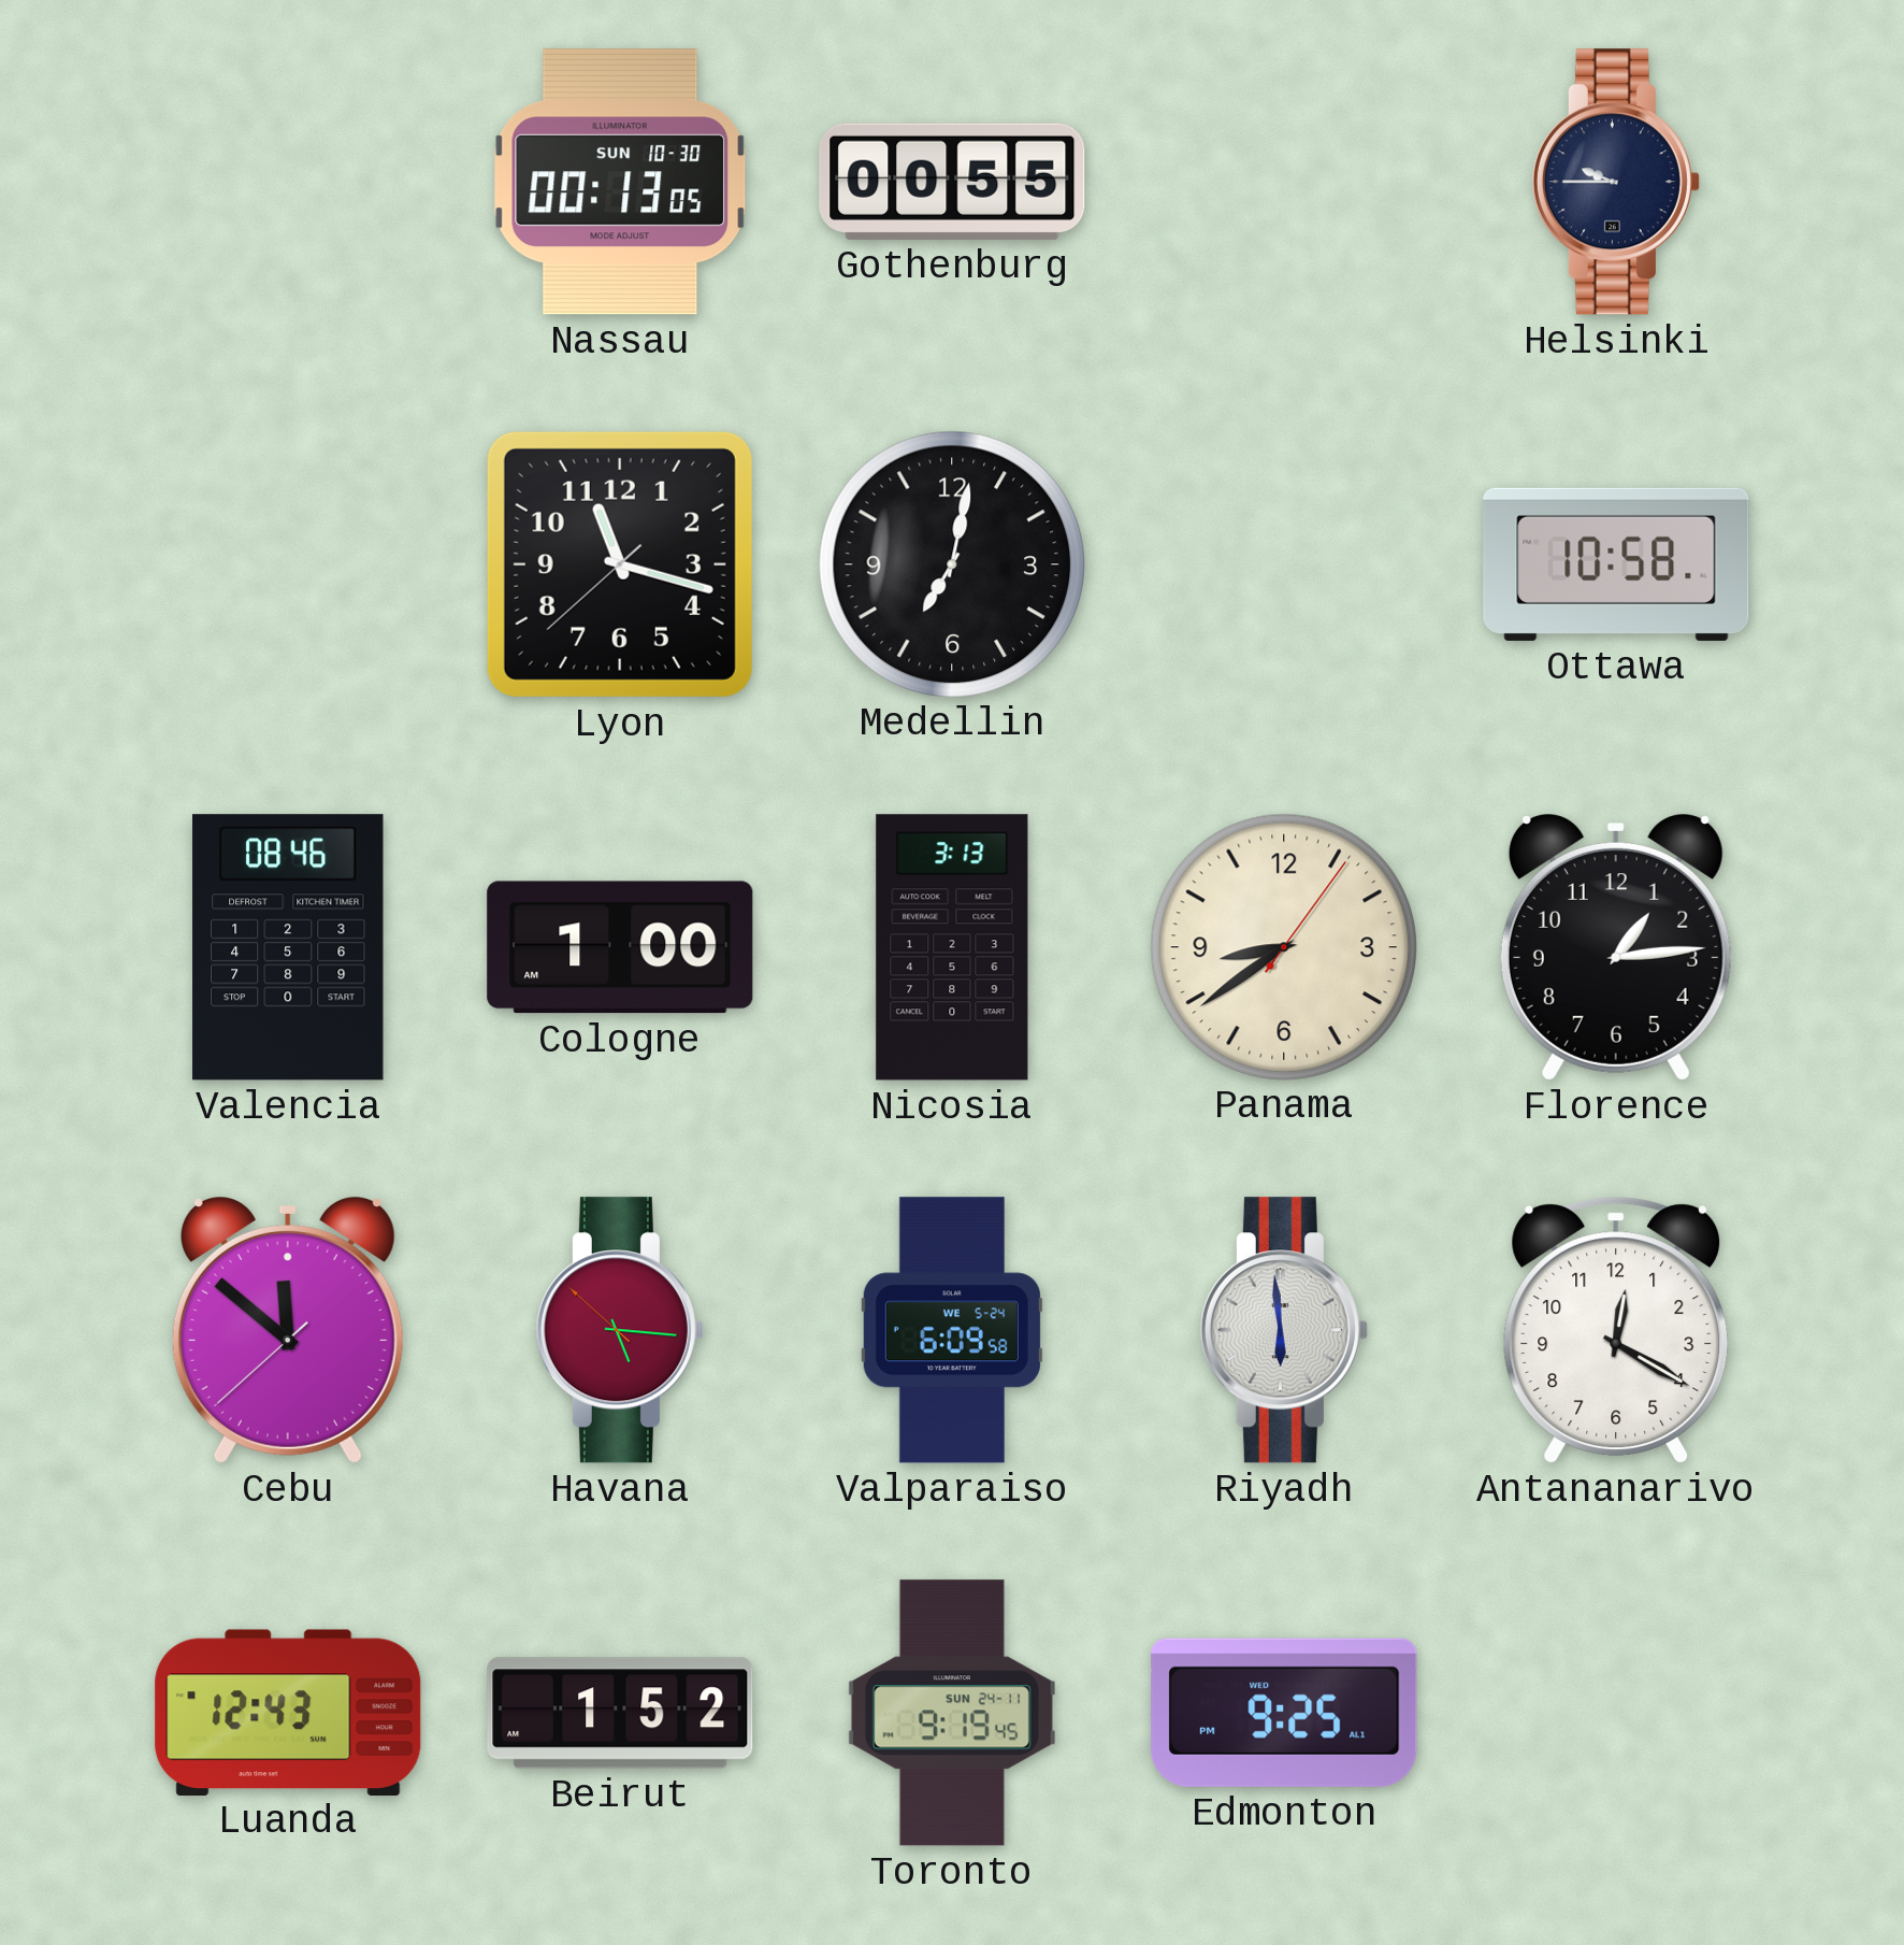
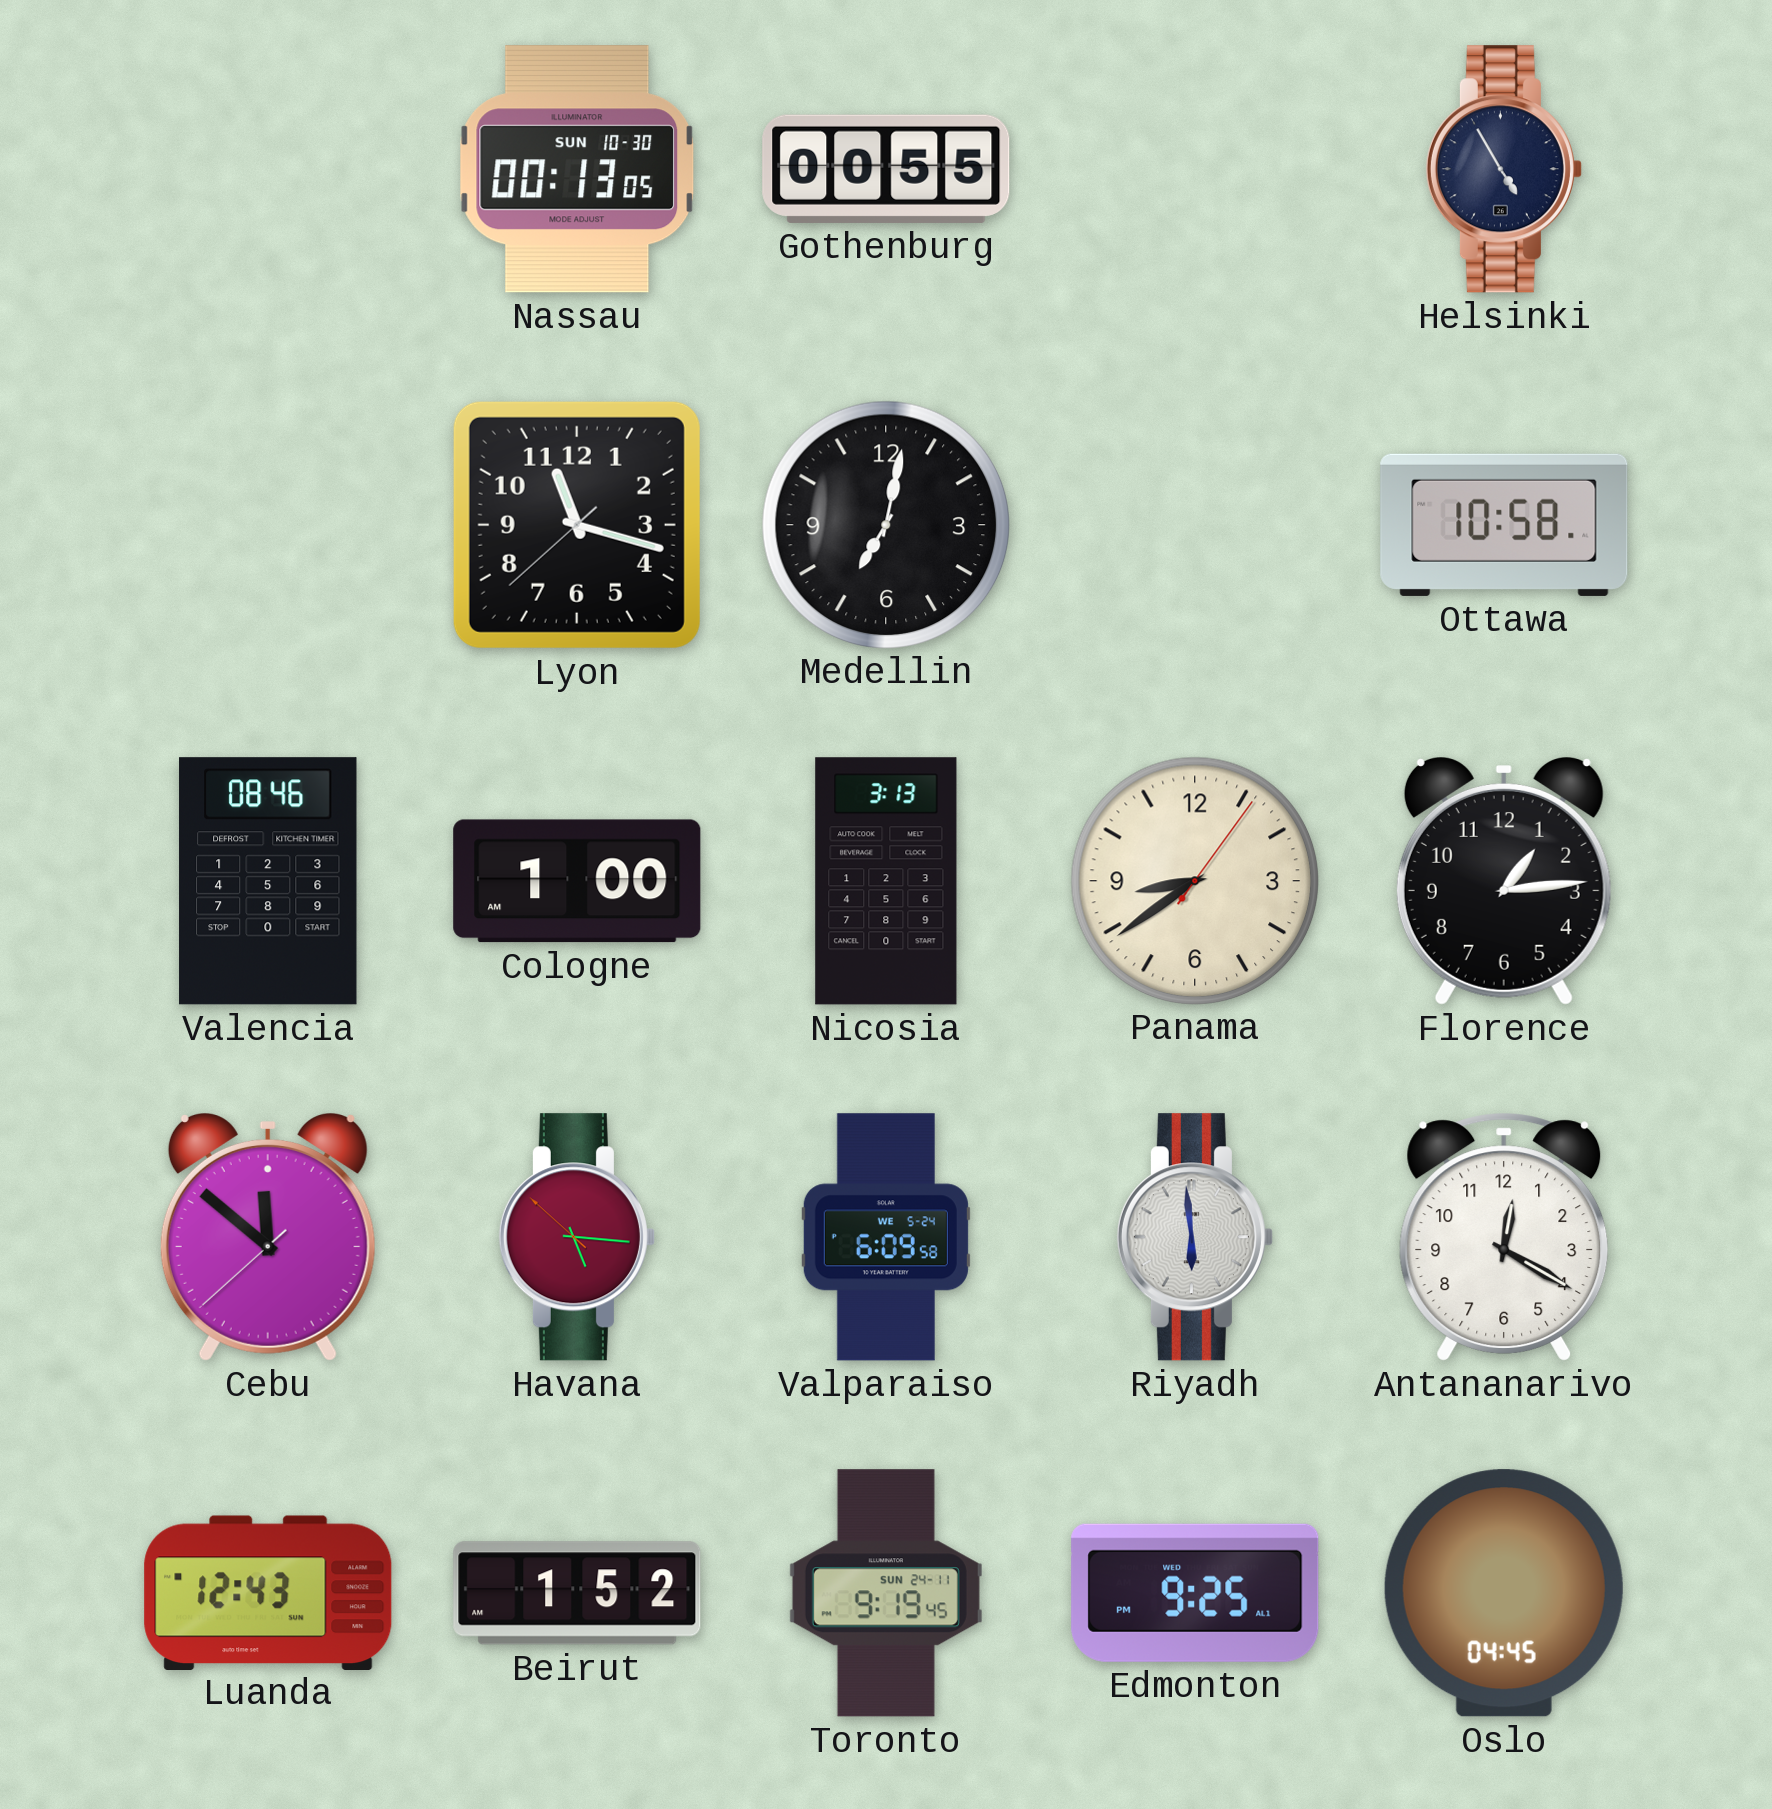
Helsinki: 9:45 -> 4:55 (1504, 169)
Oslo: none -> 04:45 (1504, 1593)
